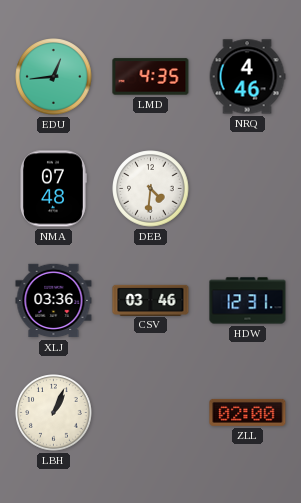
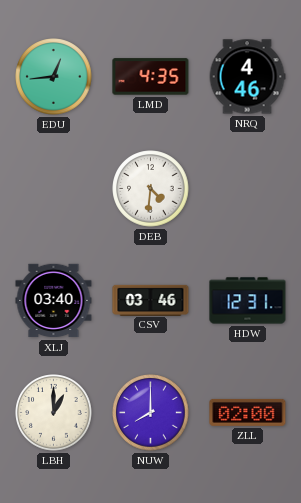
NMA: 07:48 -> none (54, 189)
XLJ: 03:36 -> 03:40 (54, 301)
LBH: 1:04 -> 1:00 (54, 413)
NUW: none -> 8:00 (151, 413)
